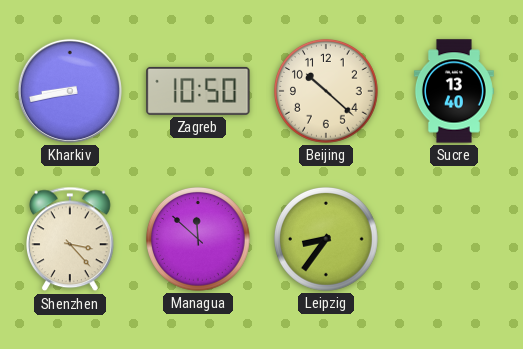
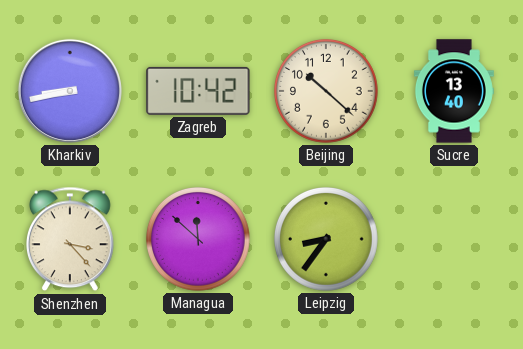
Zagreb: 10:50 -> 10:42 (198, 91)
